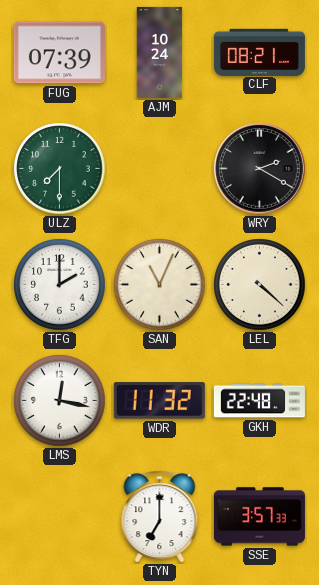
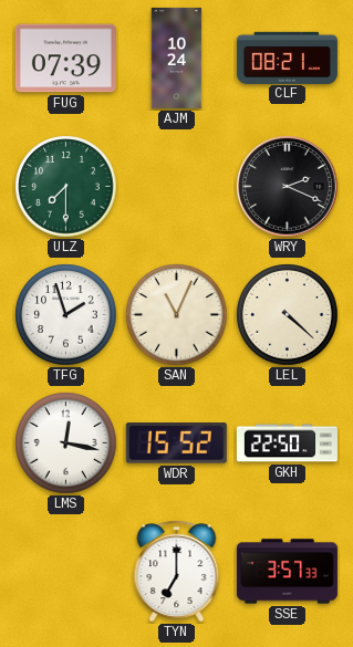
WRY: 2:20 -> 2:19 (288, 187)
TFG: 2:00 -> 1:57 (66, 315)
WDR: 11:32 -> 15:52 (176, 443)
GKH: 22:48 -> 22:50 (287, 443)
